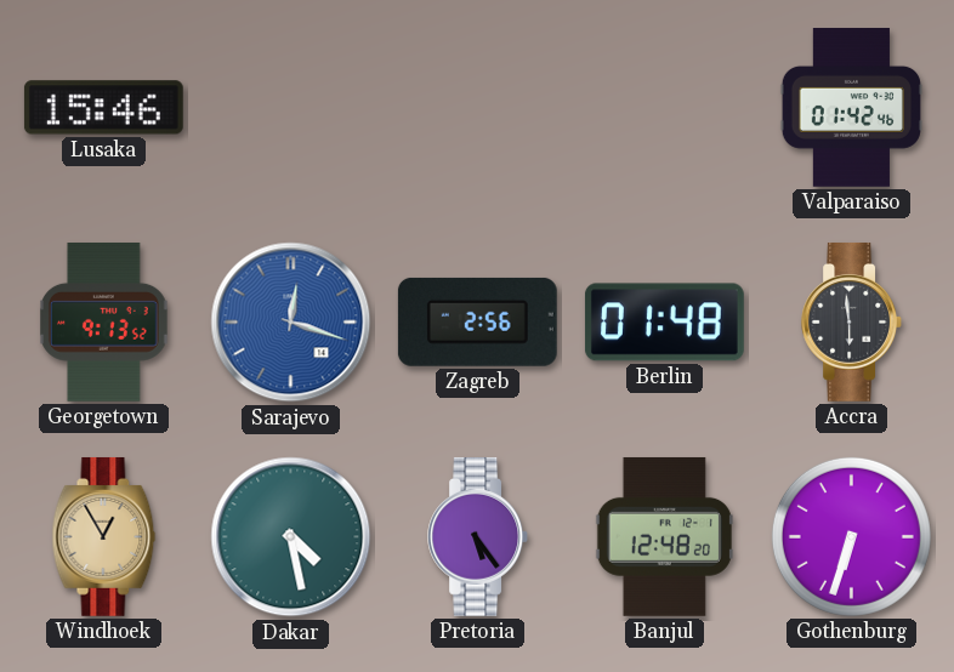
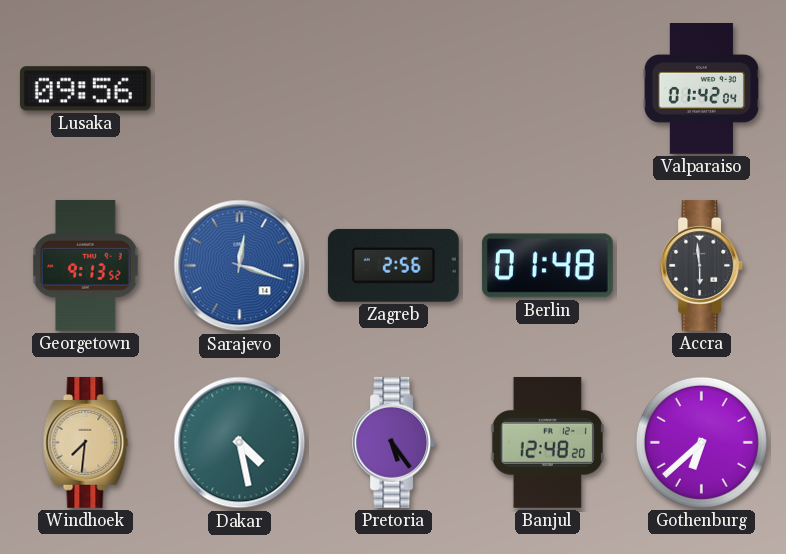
Lusaka: 15:46 -> 09:56 (85, 89)
Valparaiso: 01:42:46 -> 01:42:04 (701, 89)
Windhoek: 12:55 -> 7:31 (86, 442)
Gothenburg: 6:33 -> 6:38 (701, 442)
